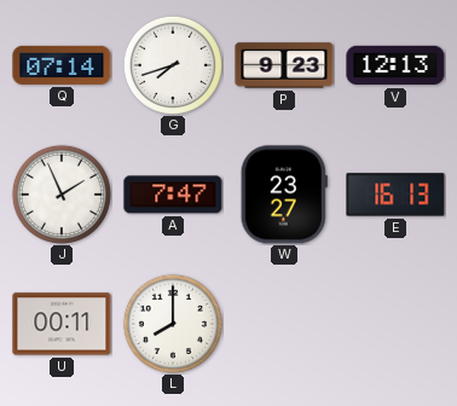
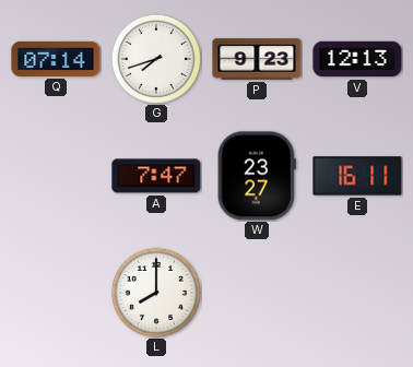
J: 1:56 -> none (62, 195)
E: 16:13 -> 16:11 (357, 176)
U: 00:11 -> none (62, 324)
